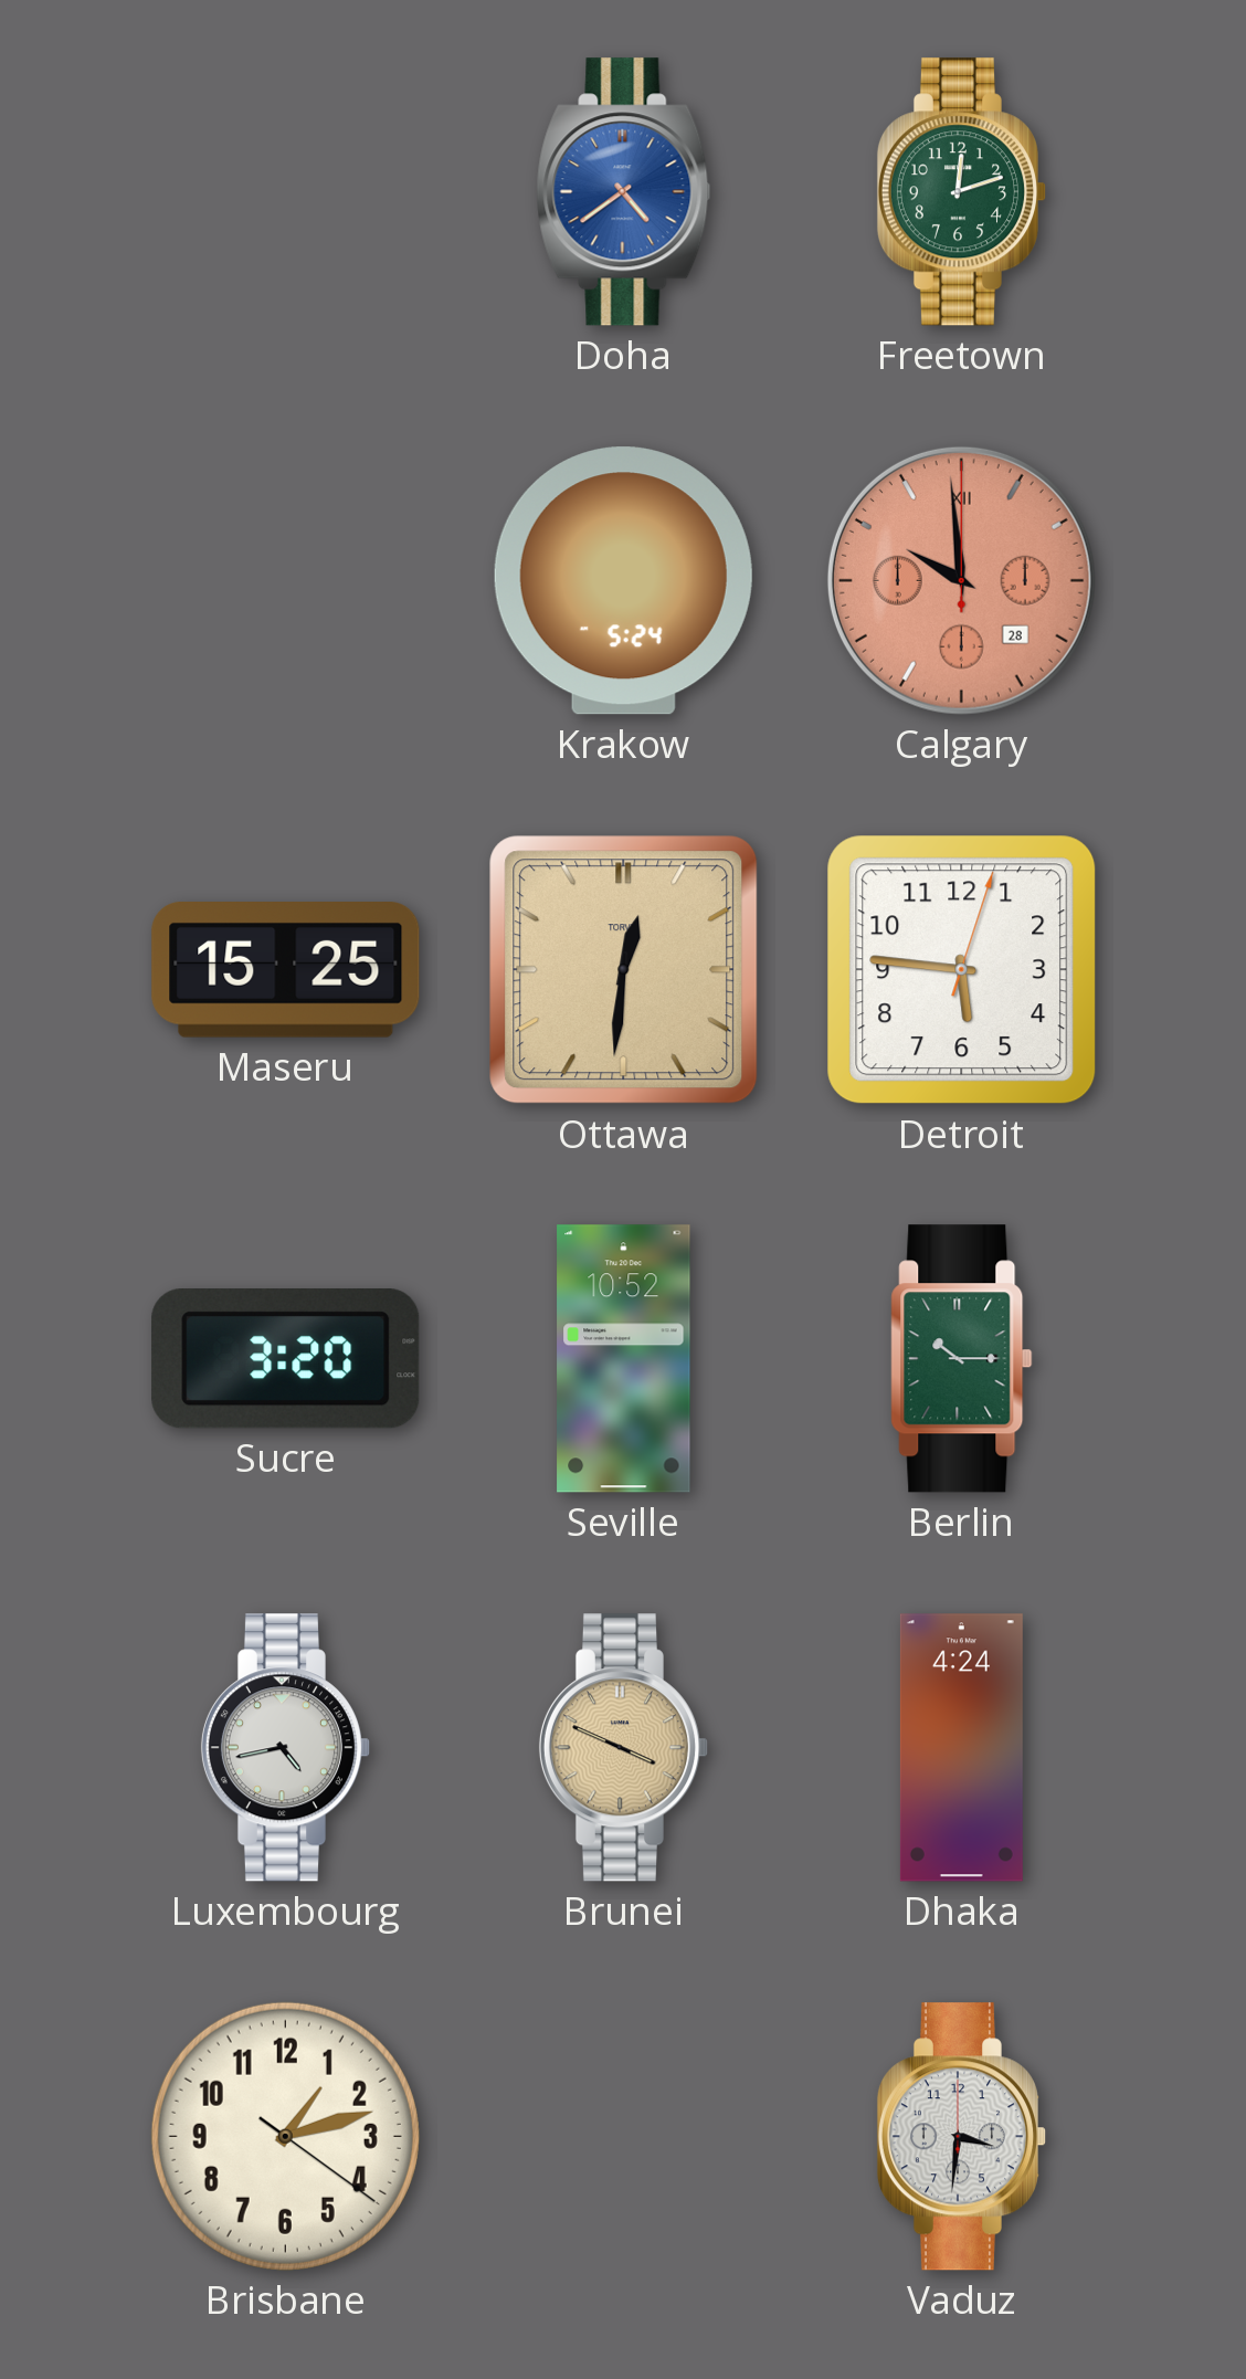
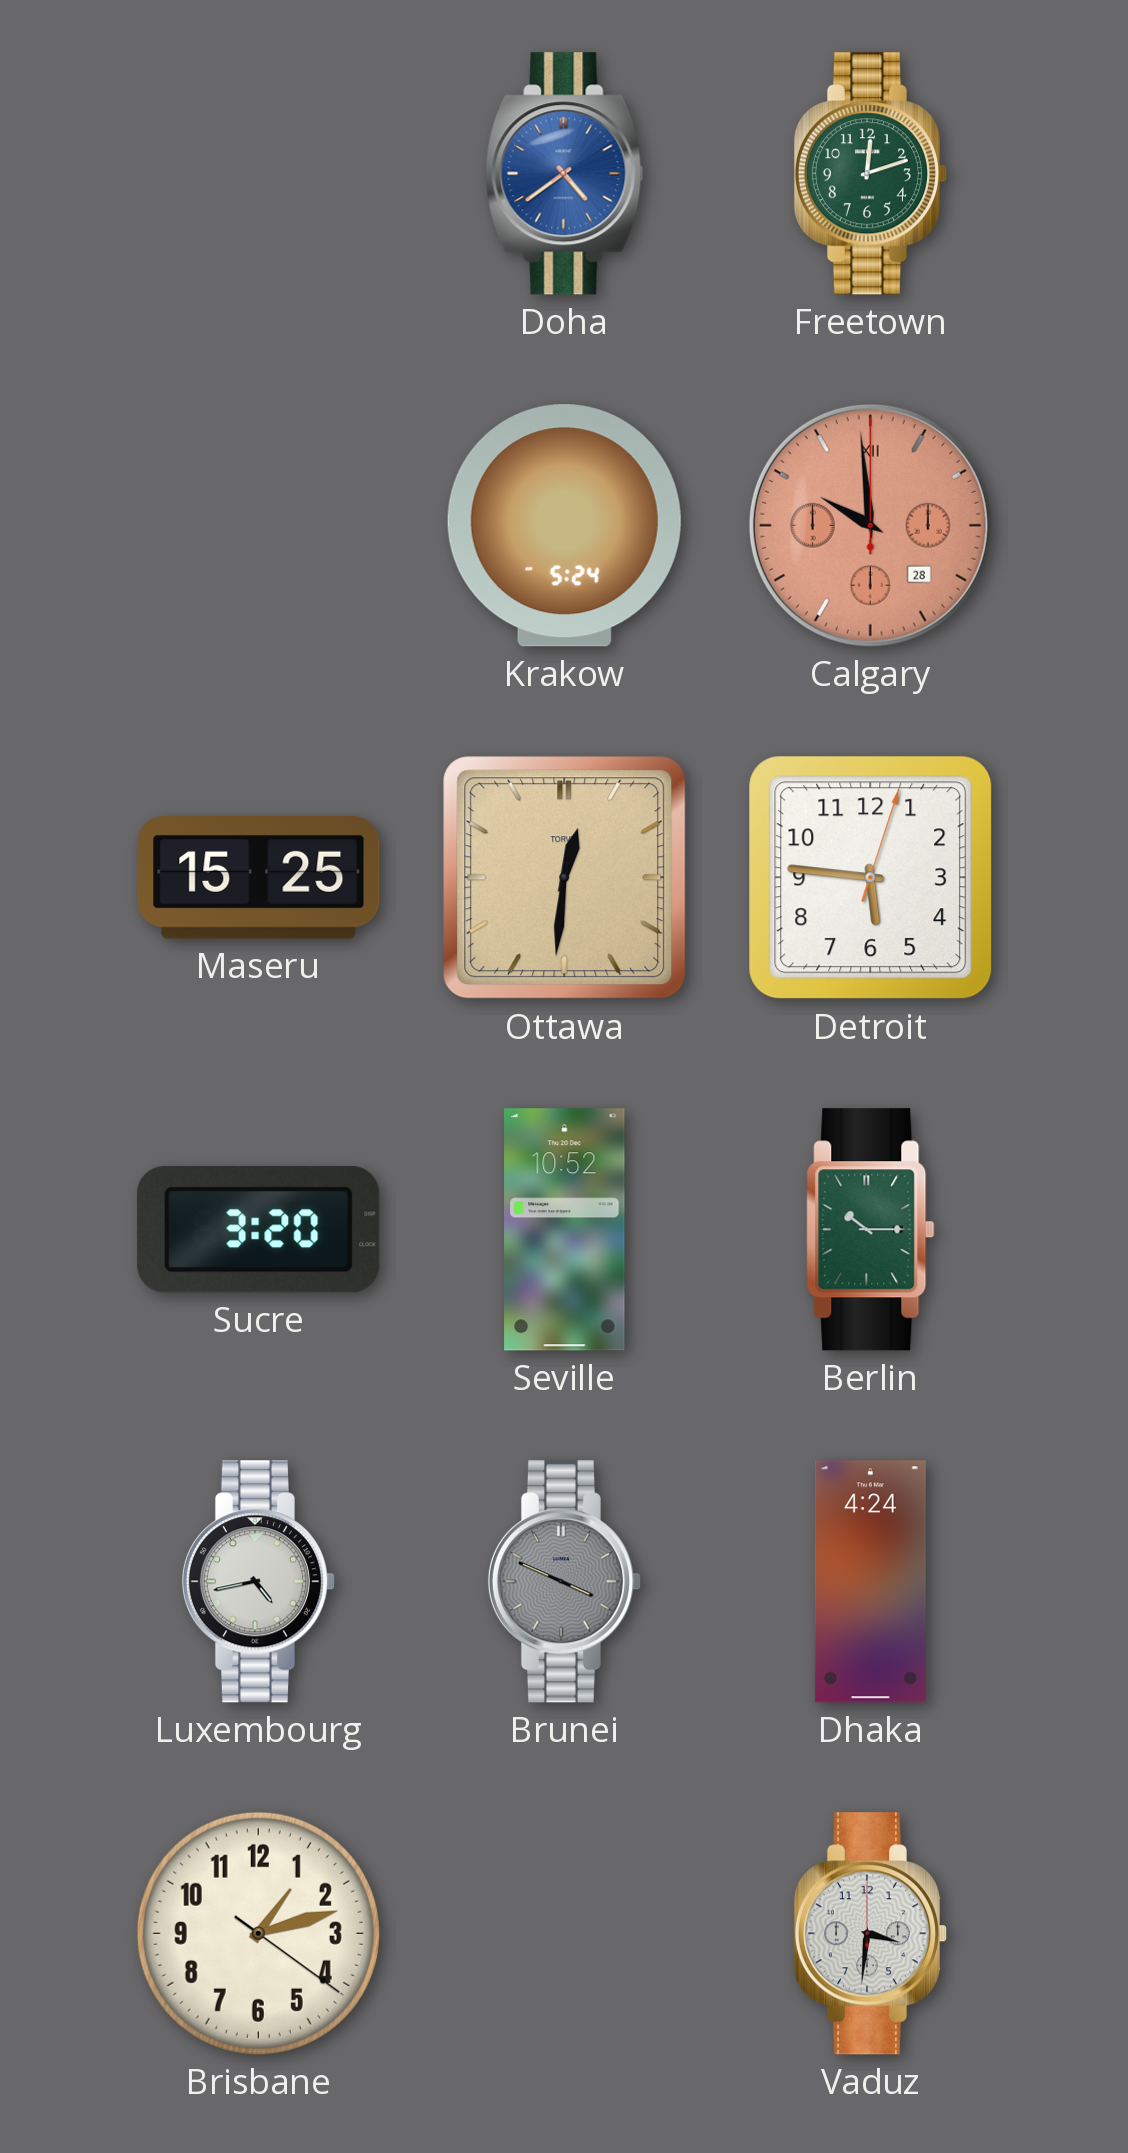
Brunei dial: champagne -> grey (564, 1582)
